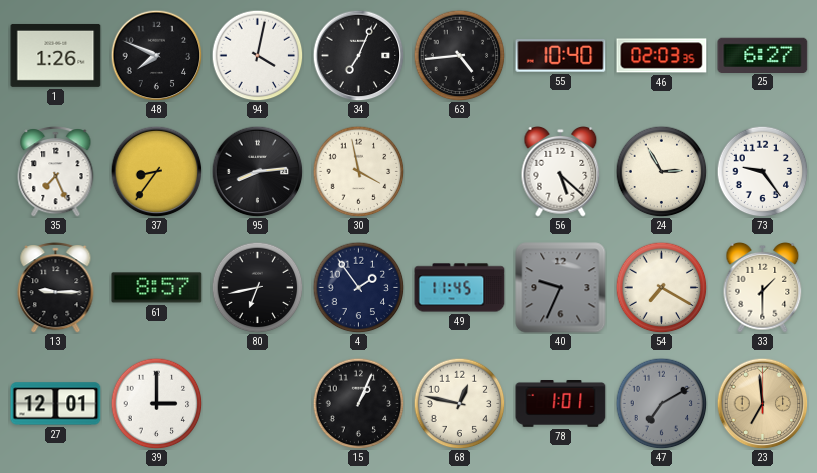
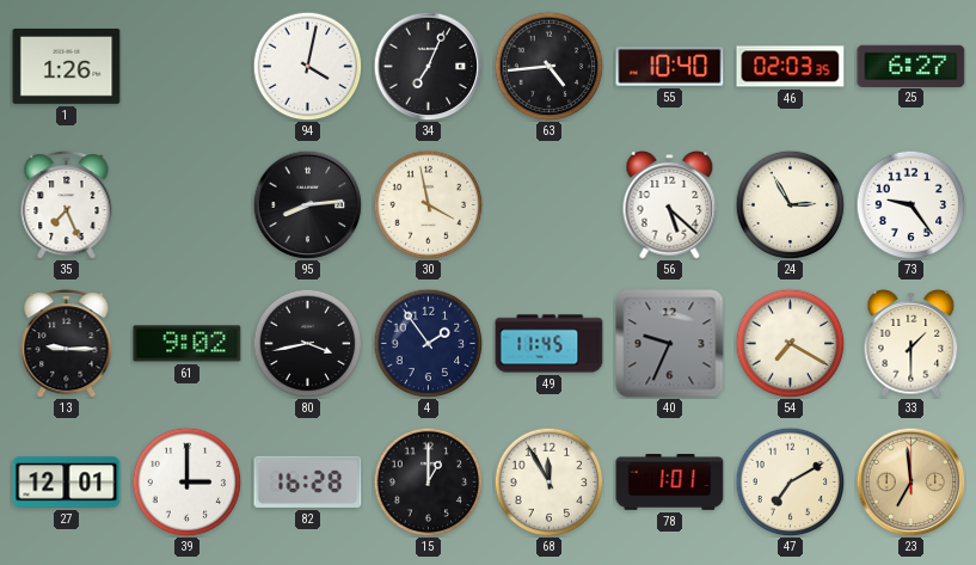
48: 7:49 -> none (156, 55)
37: 8:36 -> none (156, 171)
61: 8:57 -> 9:02 (188, 344)
80: 6:43 -> 3:43 (307, 343)
82: none -> 16:28 (308, 481)
15: 1:04 -> 1:00 (428, 481)
68: 12:47 -> 11:55 (548, 481)
47 dial: grey -> cream (790, 481)
